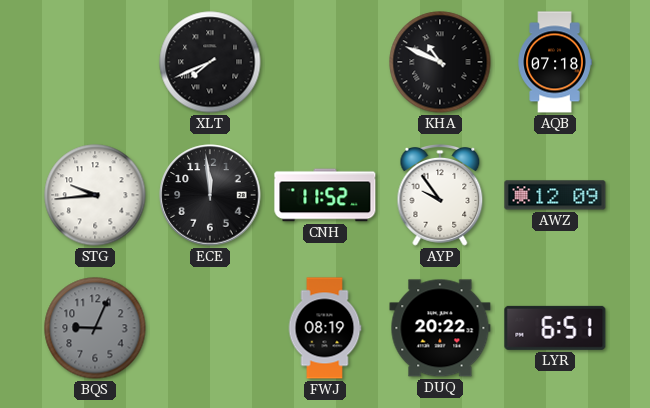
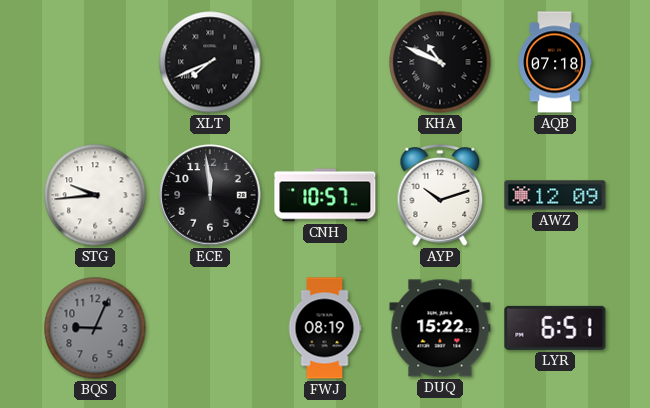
CNH: 11:52 -> 10:57 (325, 195)
AYP: 9:54 -> 10:12 (440, 196)
DUQ: 20:22 -> 15:22 (440, 328)
